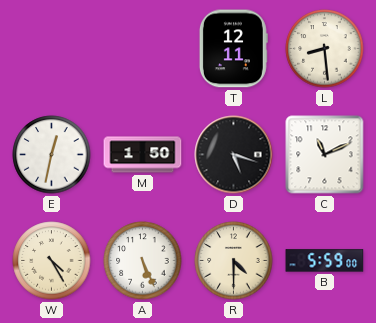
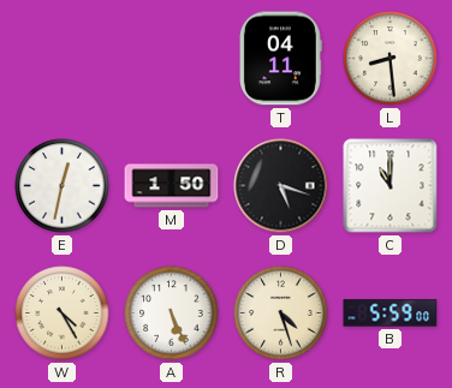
T: 12:11 -> 04:11 (280, 59)
C: 11:11 -> 11:00 (391, 186)
R: 4:30 -> 4:27 (281, 314)
